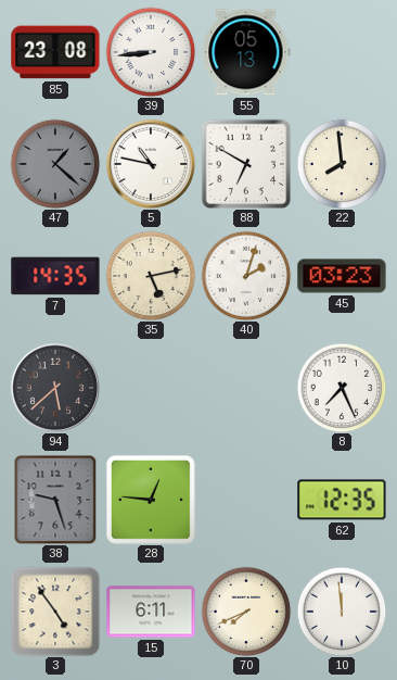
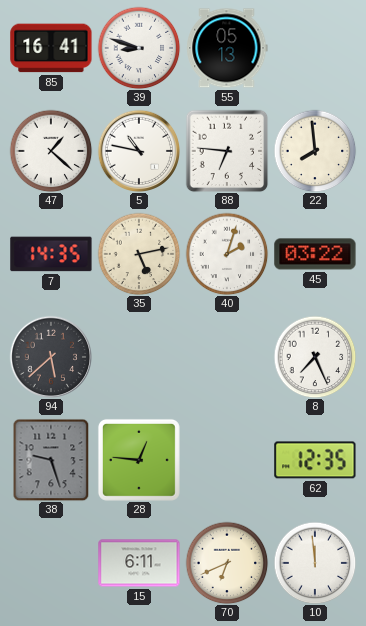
85: 23:08 -> 16:41 (51, 48)
39: 8:44 -> 8:48 (139, 48)
47 dial: grey -> white (51, 151)
88: 6:50 -> 6:46 (227, 151)
45: 03:23 -> 03:22 (315, 254)
3: 4:54 -> none (55, 612)
70: 7:41 -> 6:41 (227, 563)
